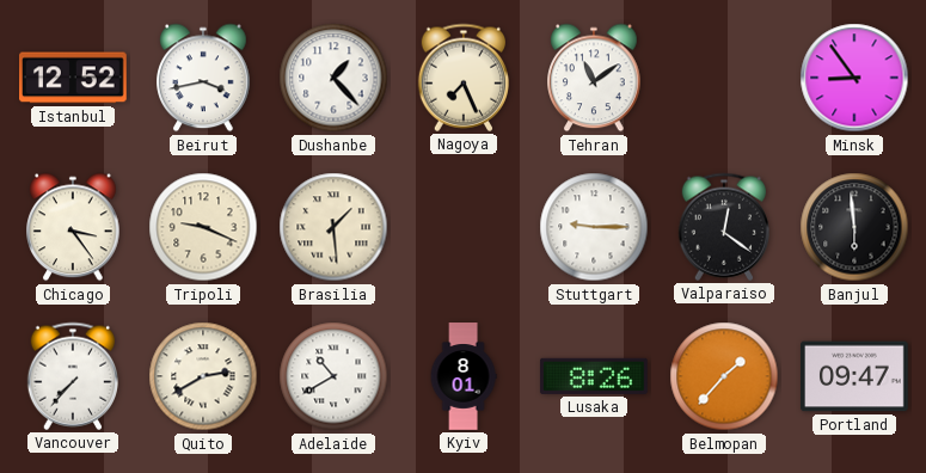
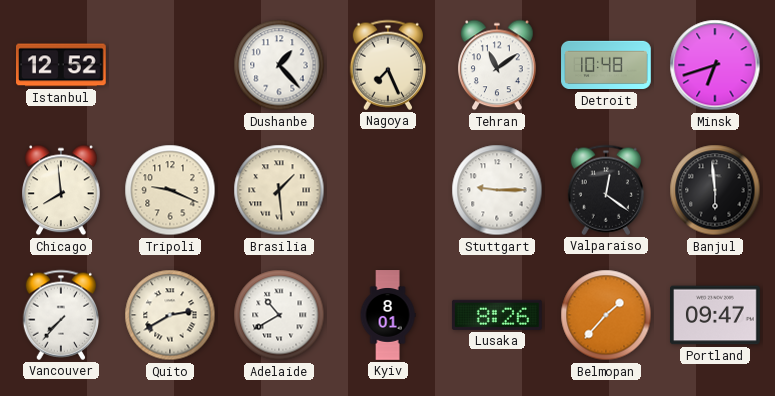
Beirut: 3:43 -> none (203, 78)
Detroit: none -> 10:48 (606, 65)
Minsk: 8:54 -> 6:42 (715, 65)
Chicago: 3:24 -> 7:59 (61, 190)
